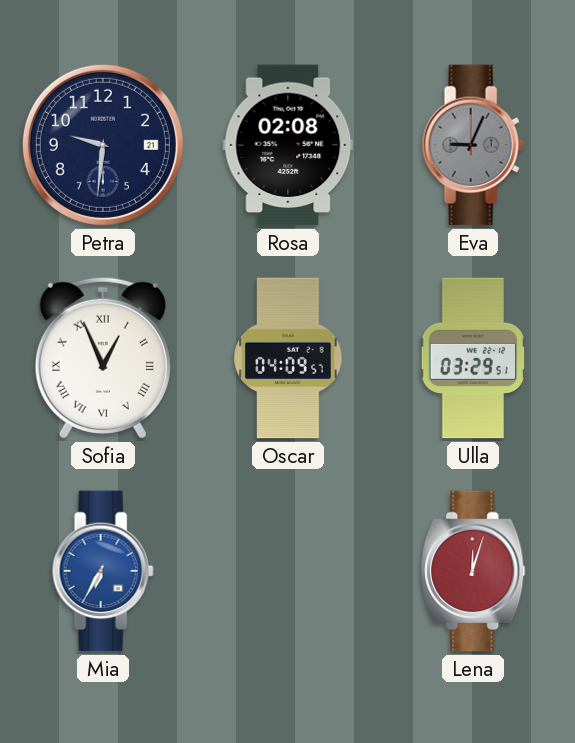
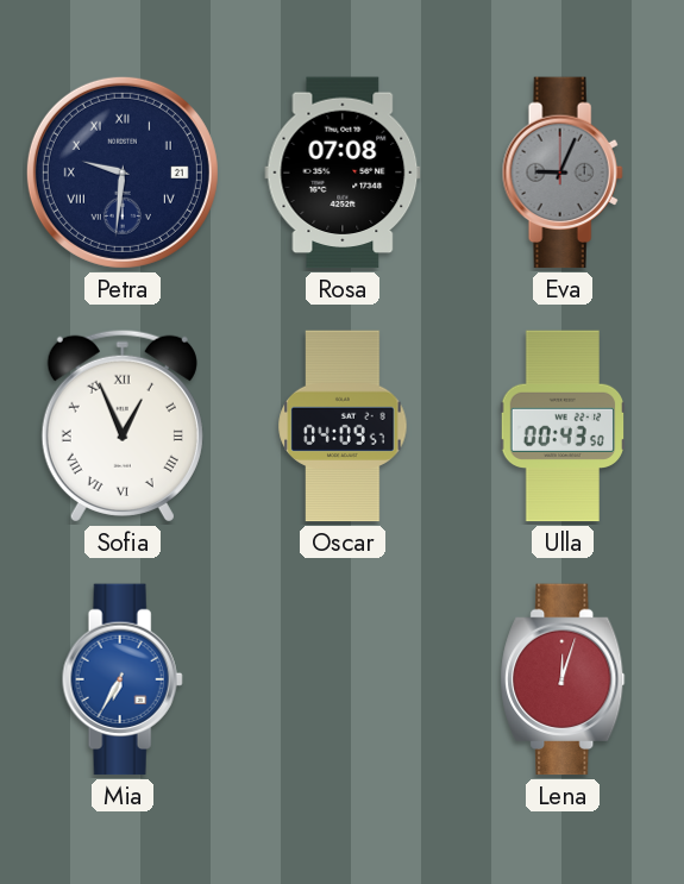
Petra numerals: Arabic -> Roman (123, 173)
Rosa: 02:08 -> 07:08 (343, 173)
Ulla: 03:29 -> 00:43 (563, 426)
